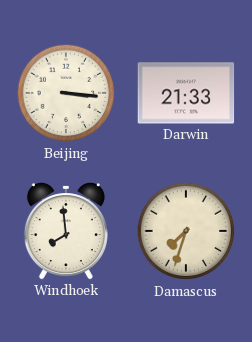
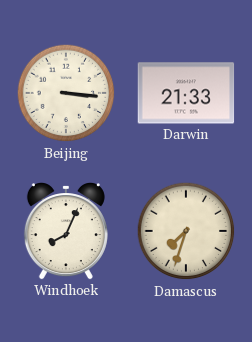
Windhoek: 7:59 -> 8:04 (66, 232)
